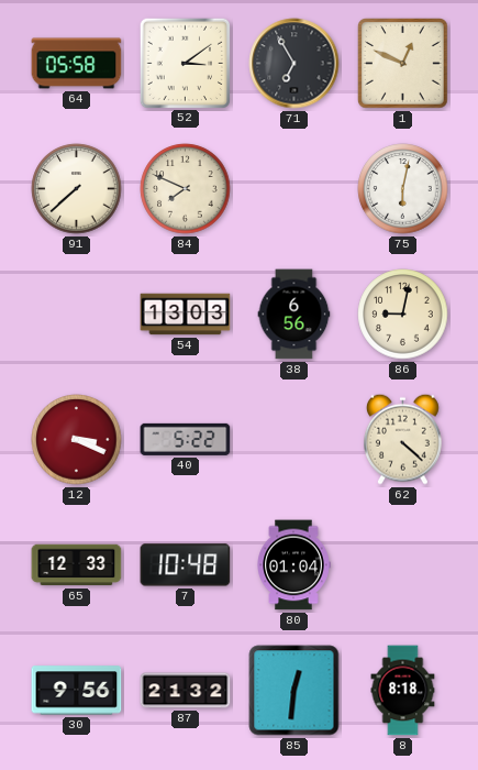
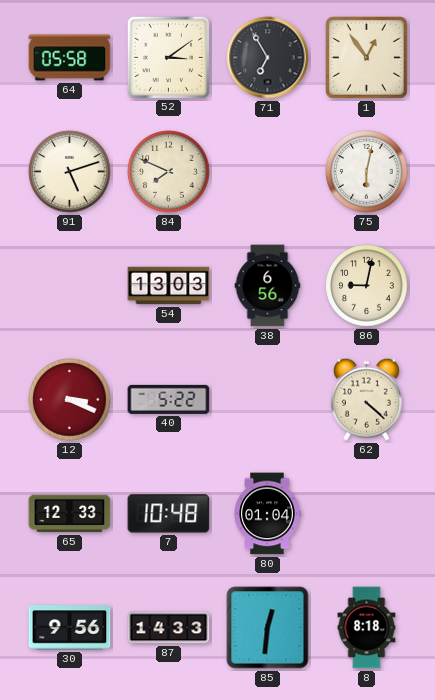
1: 12:49 -> 12:54 (367, 58)
91: 7:38 -> 5:12 (70, 172)
87: 21:32 -> 14:33 (169, 628)
